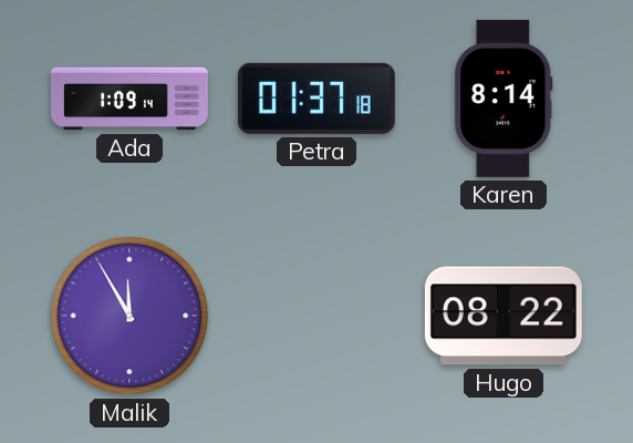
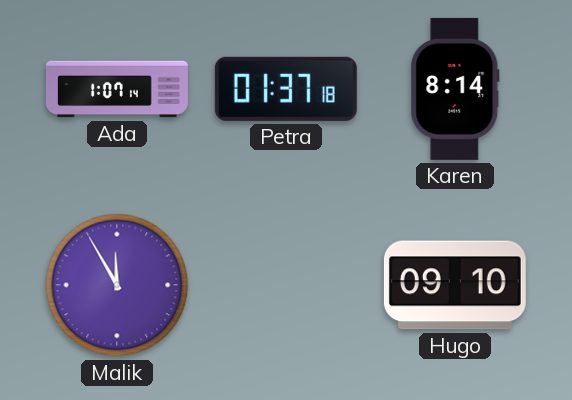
Ada: 1:09 -> 1:07 (117, 89)
Hugo: 08:22 -> 09:10 (455, 285)
